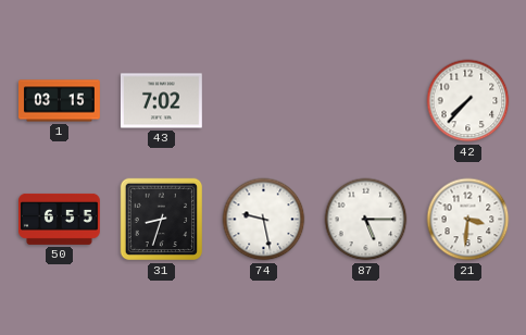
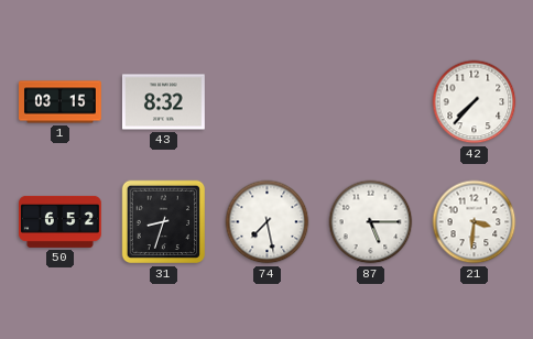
43: 7:02 -> 8:32 (163, 102)
50: 6:55 -> 6:52 (61, 221)
74: 9:28 -> 7:28 (268, 222)
